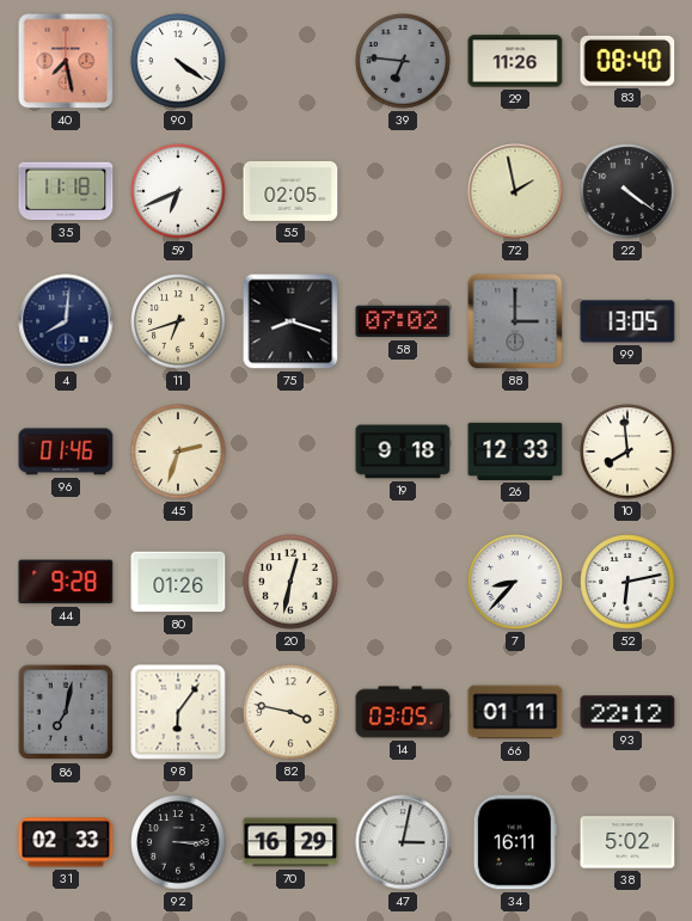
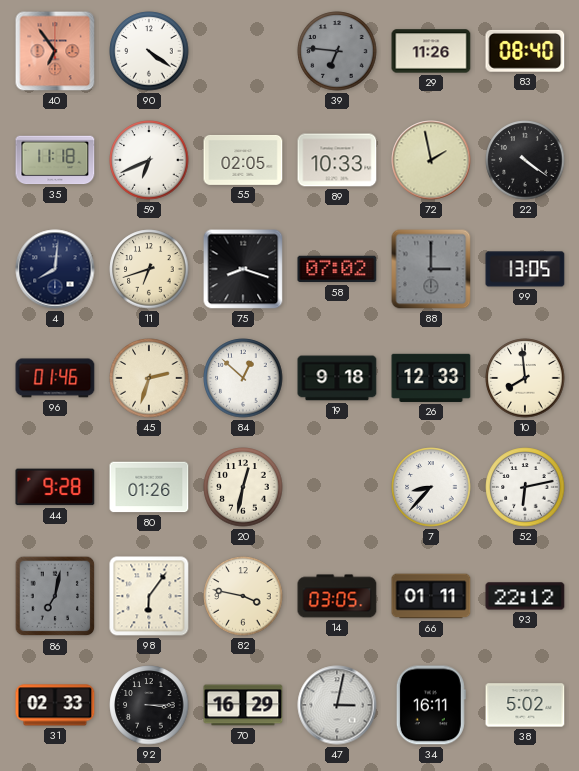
40: 7:28 -> 6:54 (55, 51)
89: none -> 10:33 (337, 160)
84: none -> 12:52 (243, 378)
